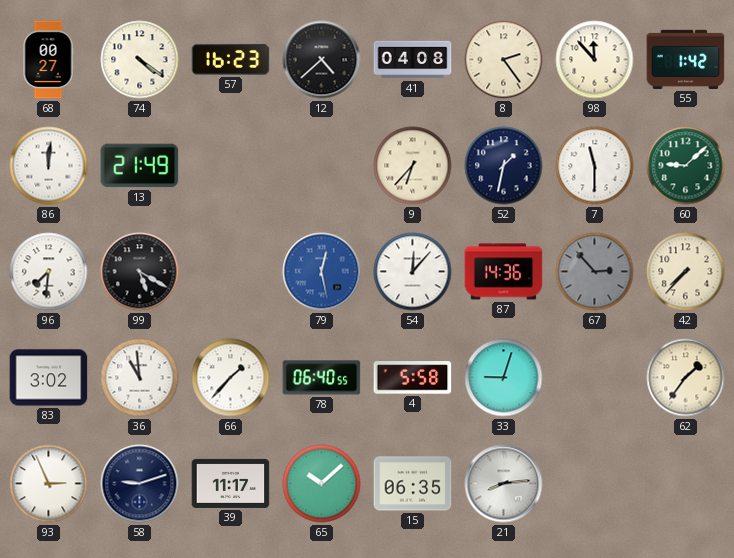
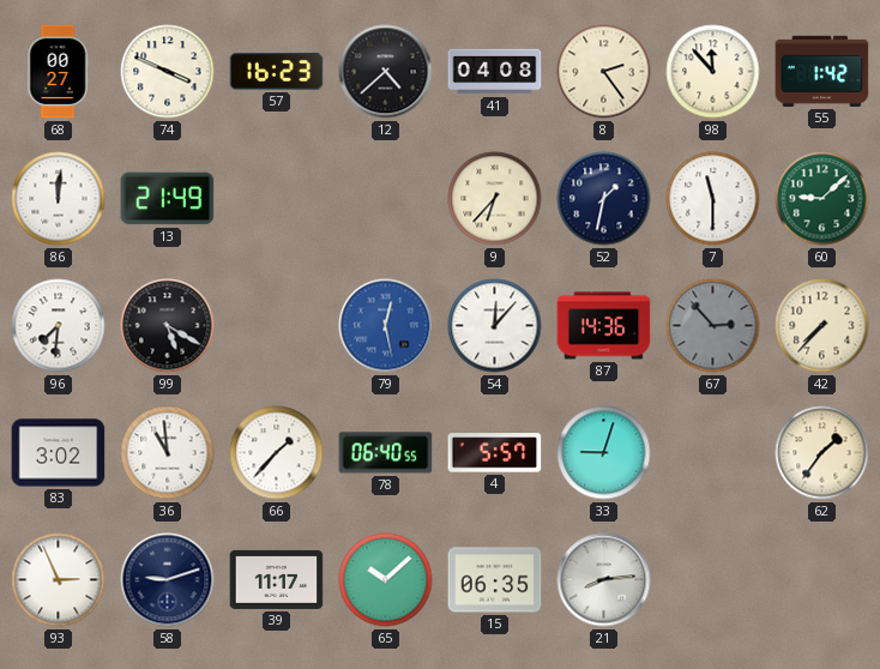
74: 4:21 -> 3:49 (168, 72)
4: 5:58 -> 5:57 (495, 453)
